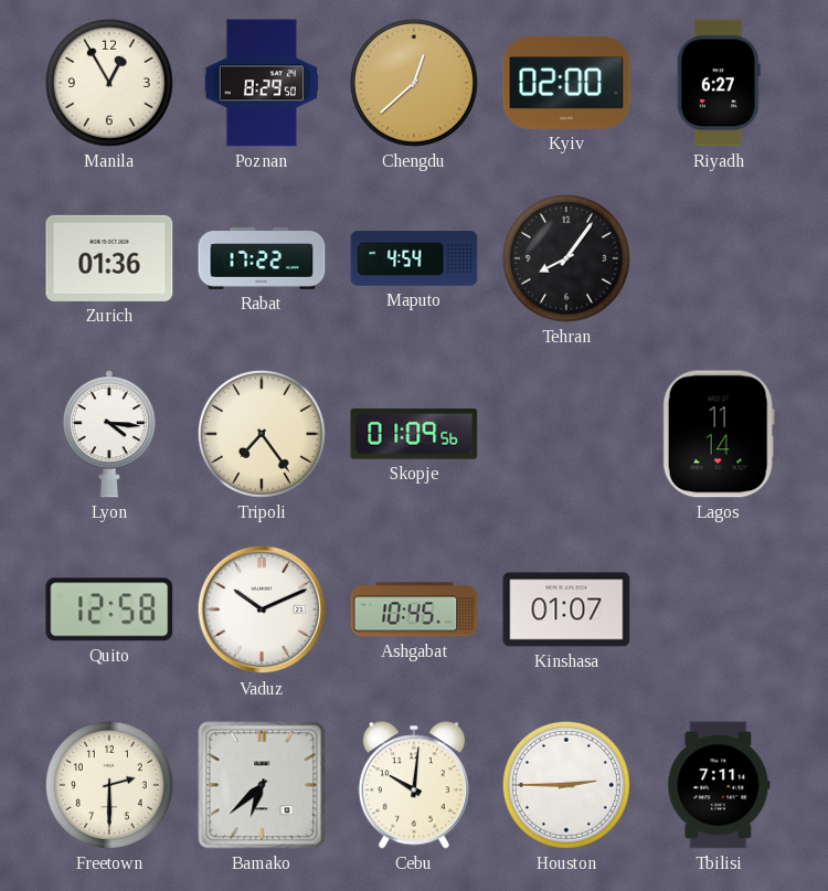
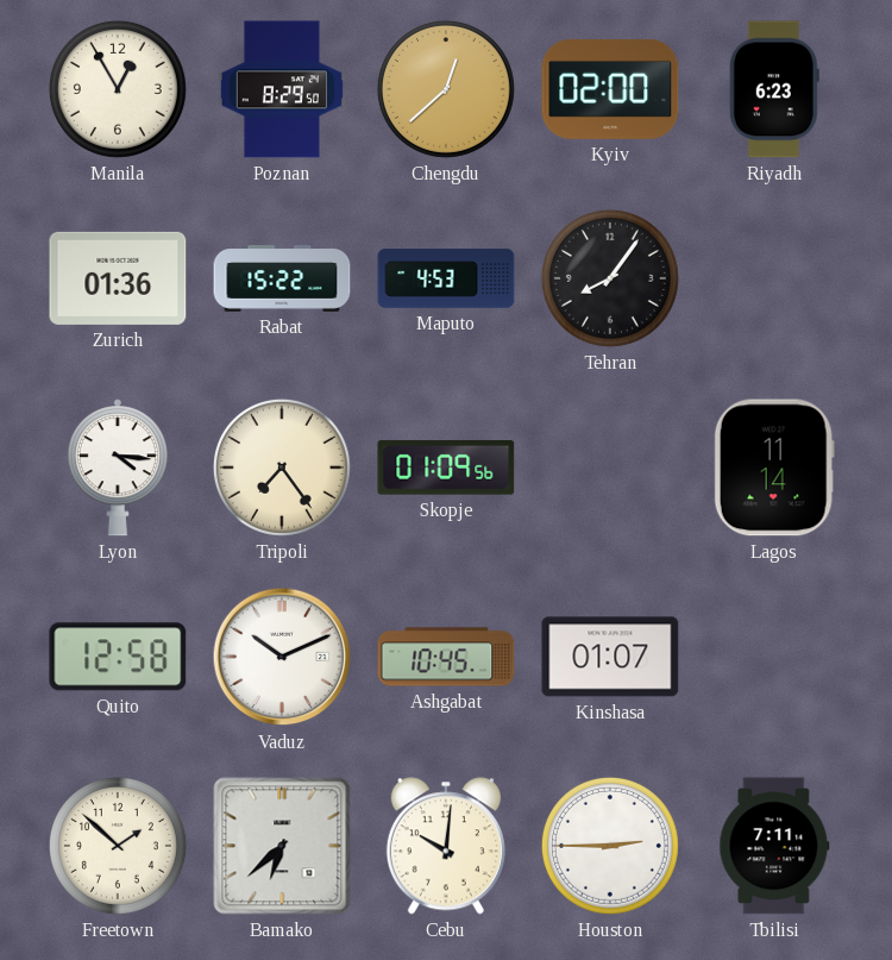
Riyadh: 6:27 -> 6:23 (774, 89)
Rabat: 17:22 -> 15:22 (282, 278)
Maputo: 4:54 -> 4:53 (446, 278)
Freetown: 2:30 -> 1:52 (118, 846)
